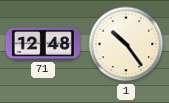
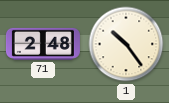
71: 12:48 -> 2:48 (43, 44)
